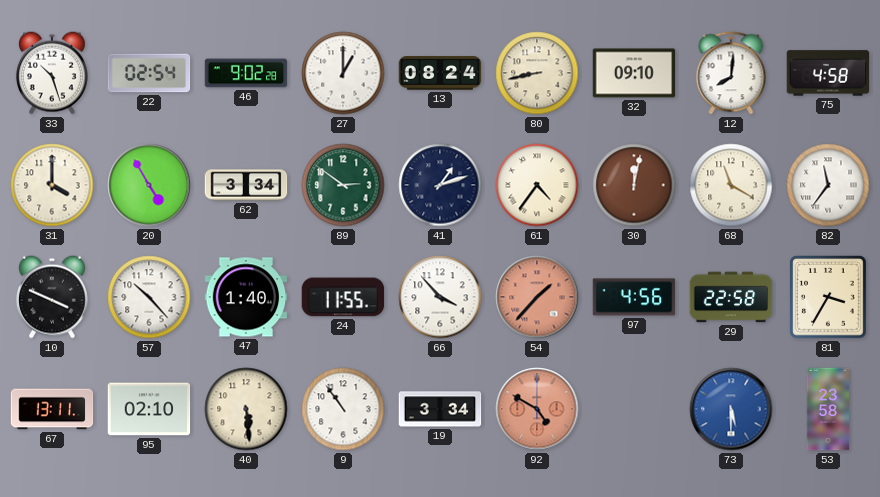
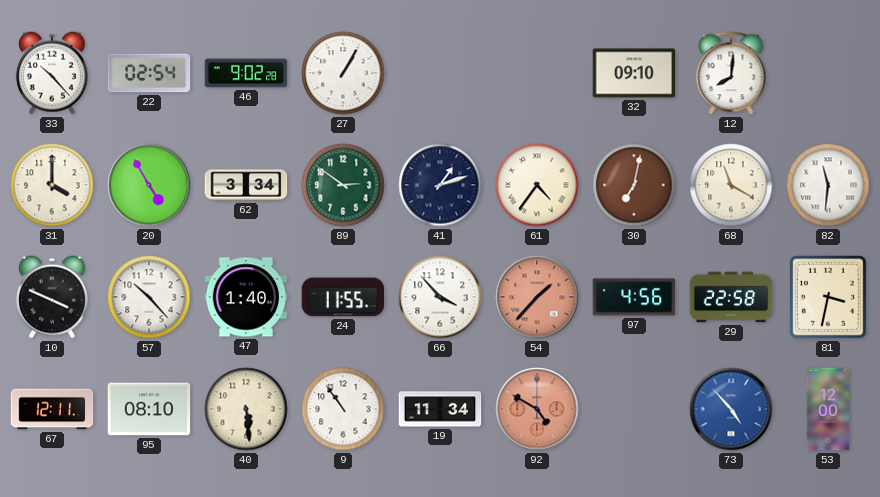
33: 10:27 -> 10:23 (52, 73)
27: 1:00 -> 1:05 (343, 73)
13: 08:24 -> none (440, 73)
80: 8:43 -> none (537, 73)
75: 4:58 -> none (828, 73)
30: 12:02 -> 7:02 (634, 185)
82: 11:36 -> 11:31 (828, 185)
81: 3:35 -> 3:32 (828, 297)
67: 13:11 -> 12:11 (52, 409)
95: 02:10 -> 08:10 (149, 409)
19: 3:34 -> 11:34 (440, 409)
73: 5:30 -> 4:53 (731, 409)
53: 23:58 -> 12:00 (827, 409)
